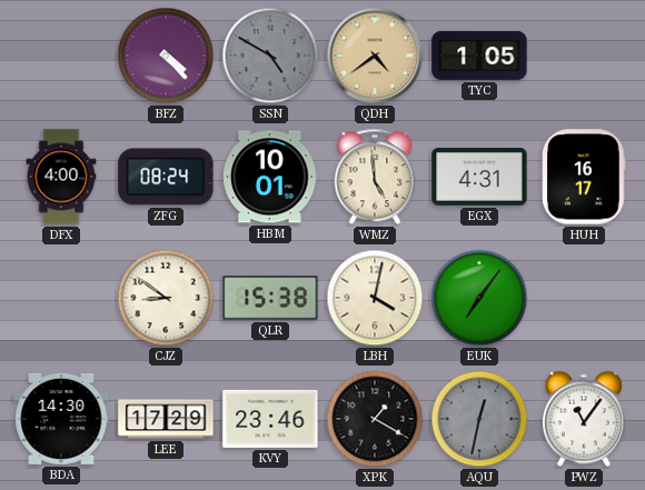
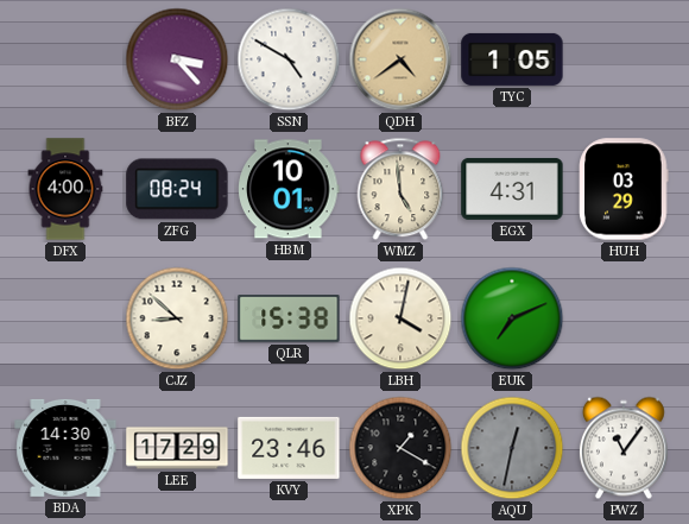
BFZ: 4:23 -> 3:23 (177, 59)
SSN dial: grey -> white (289, 59)
HUH: 16:17 -> 03:29 (624, 189)
CJZ: 8:51 -> 8:52 (177, 318)
EUK: 7:06 -> 7:11 (512, 318)
